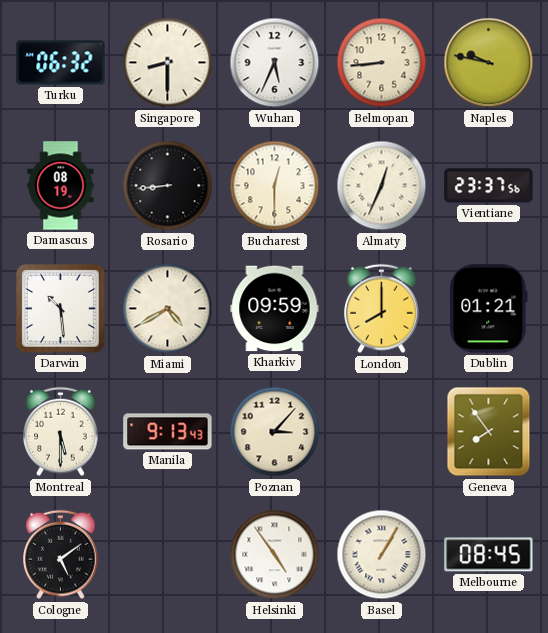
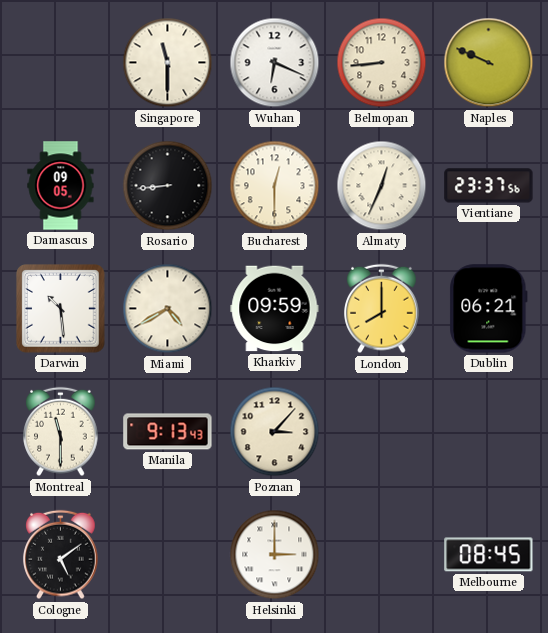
Turku: 06:32 -> none (61, 63)
Singapore: 8:30 -> 11:30 (168, 63)
Wuhan: 5:34 -> 6:19 (275, 63)
Naples: 9:47 -> 9:49 (489, 63)
Damascus: 08:19 -> 09:05 (61, 186)
Dublin: 01:21 -> 06:21 (489, 309)
Montreal: 5:30 -> 11:30 (61, 432)
Geneva: 7:54 -> none (489, 432)
Helsinki: 4:54 -> 3:00 (275, 555)
Basel: 1:05 -> none (382, 555)
